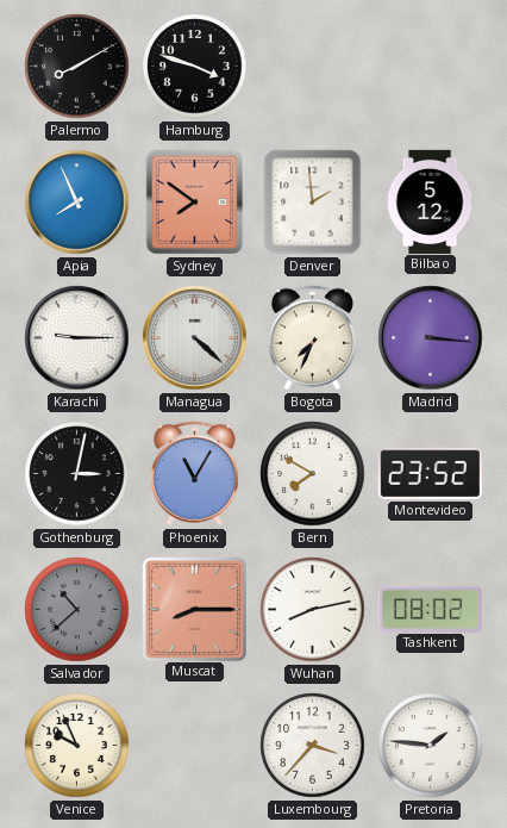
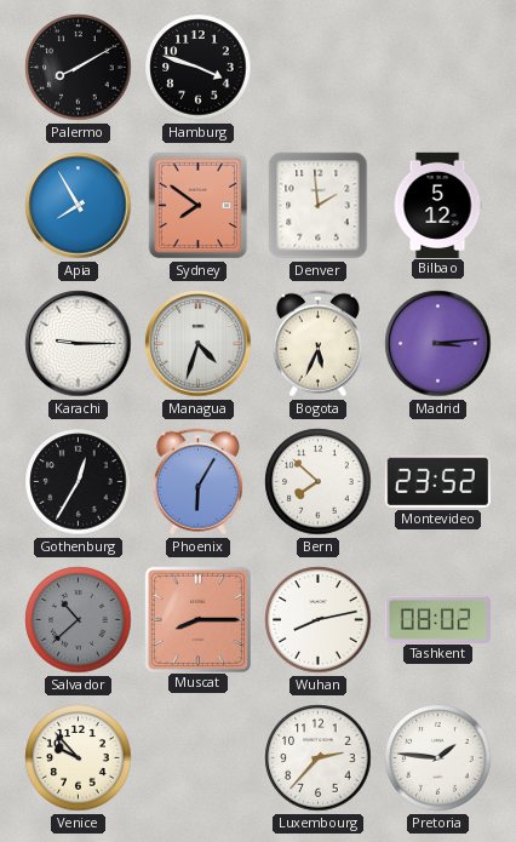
Apia: 7:56 -> 7:55 (79, 206)
Managua: 4:22 -> 4:33 (199, 344)
Bogota: 7:34 -> 5:34 (317, 344)
Madrid: 3:16 -> 3:14 (438, 344)
Gothenburg: 3:02 -> 12:35 (79, 482)
Phoenix: 11:05 -> 6:05 (197, 482)
Bern: 7:50 -> 7:52 (319, 482)
Venice: 9:56 -> 9:53 (79, 758)
Luxembourg: 3:37 -> 2:37 (319, 758)
